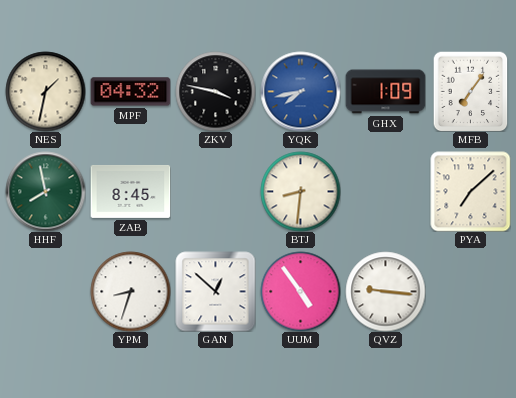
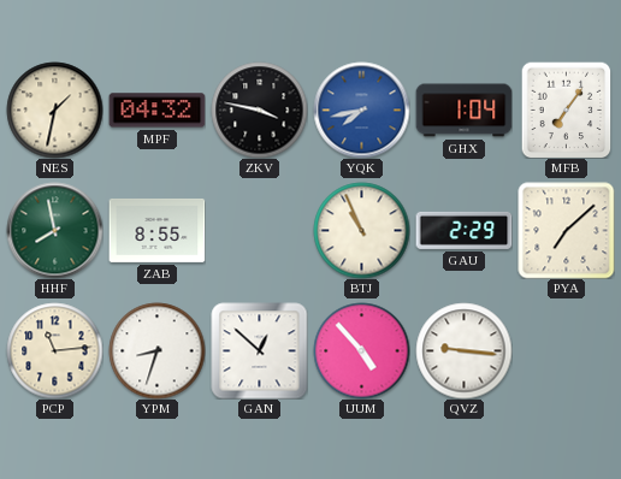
GHX: 1:09 -> 1:04 (463, 111)
ZAB: 8:45 -> 8:55 (156, 230)
BTJ: 8:31 -> 10:56 (361, 230)
GAU: none -> 2:29 (463, 230)
PCP: none -> 11:14 (54, 350)
UUM: 4:54 -> 4:53 (361, 350)
